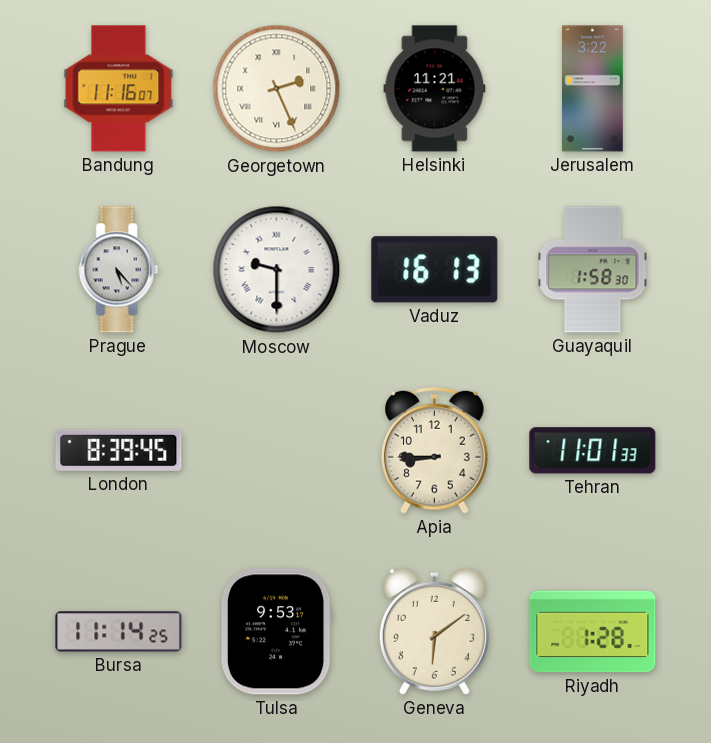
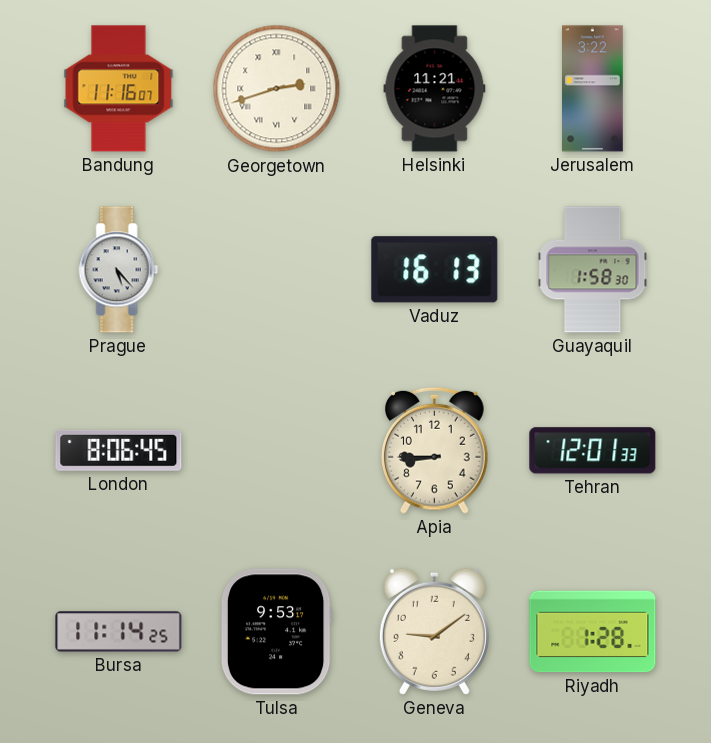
Georgetown: 2:26 -> 2:42 (277, 89)
Moscow: 9:30 -> none (277, 270)
London: 8:39 -> 8:06 (119, 450)
Tehran: 11:01 -> 12:01 (593, 451)
Geneva: 6:09 -> 9:09 (434, 631)
